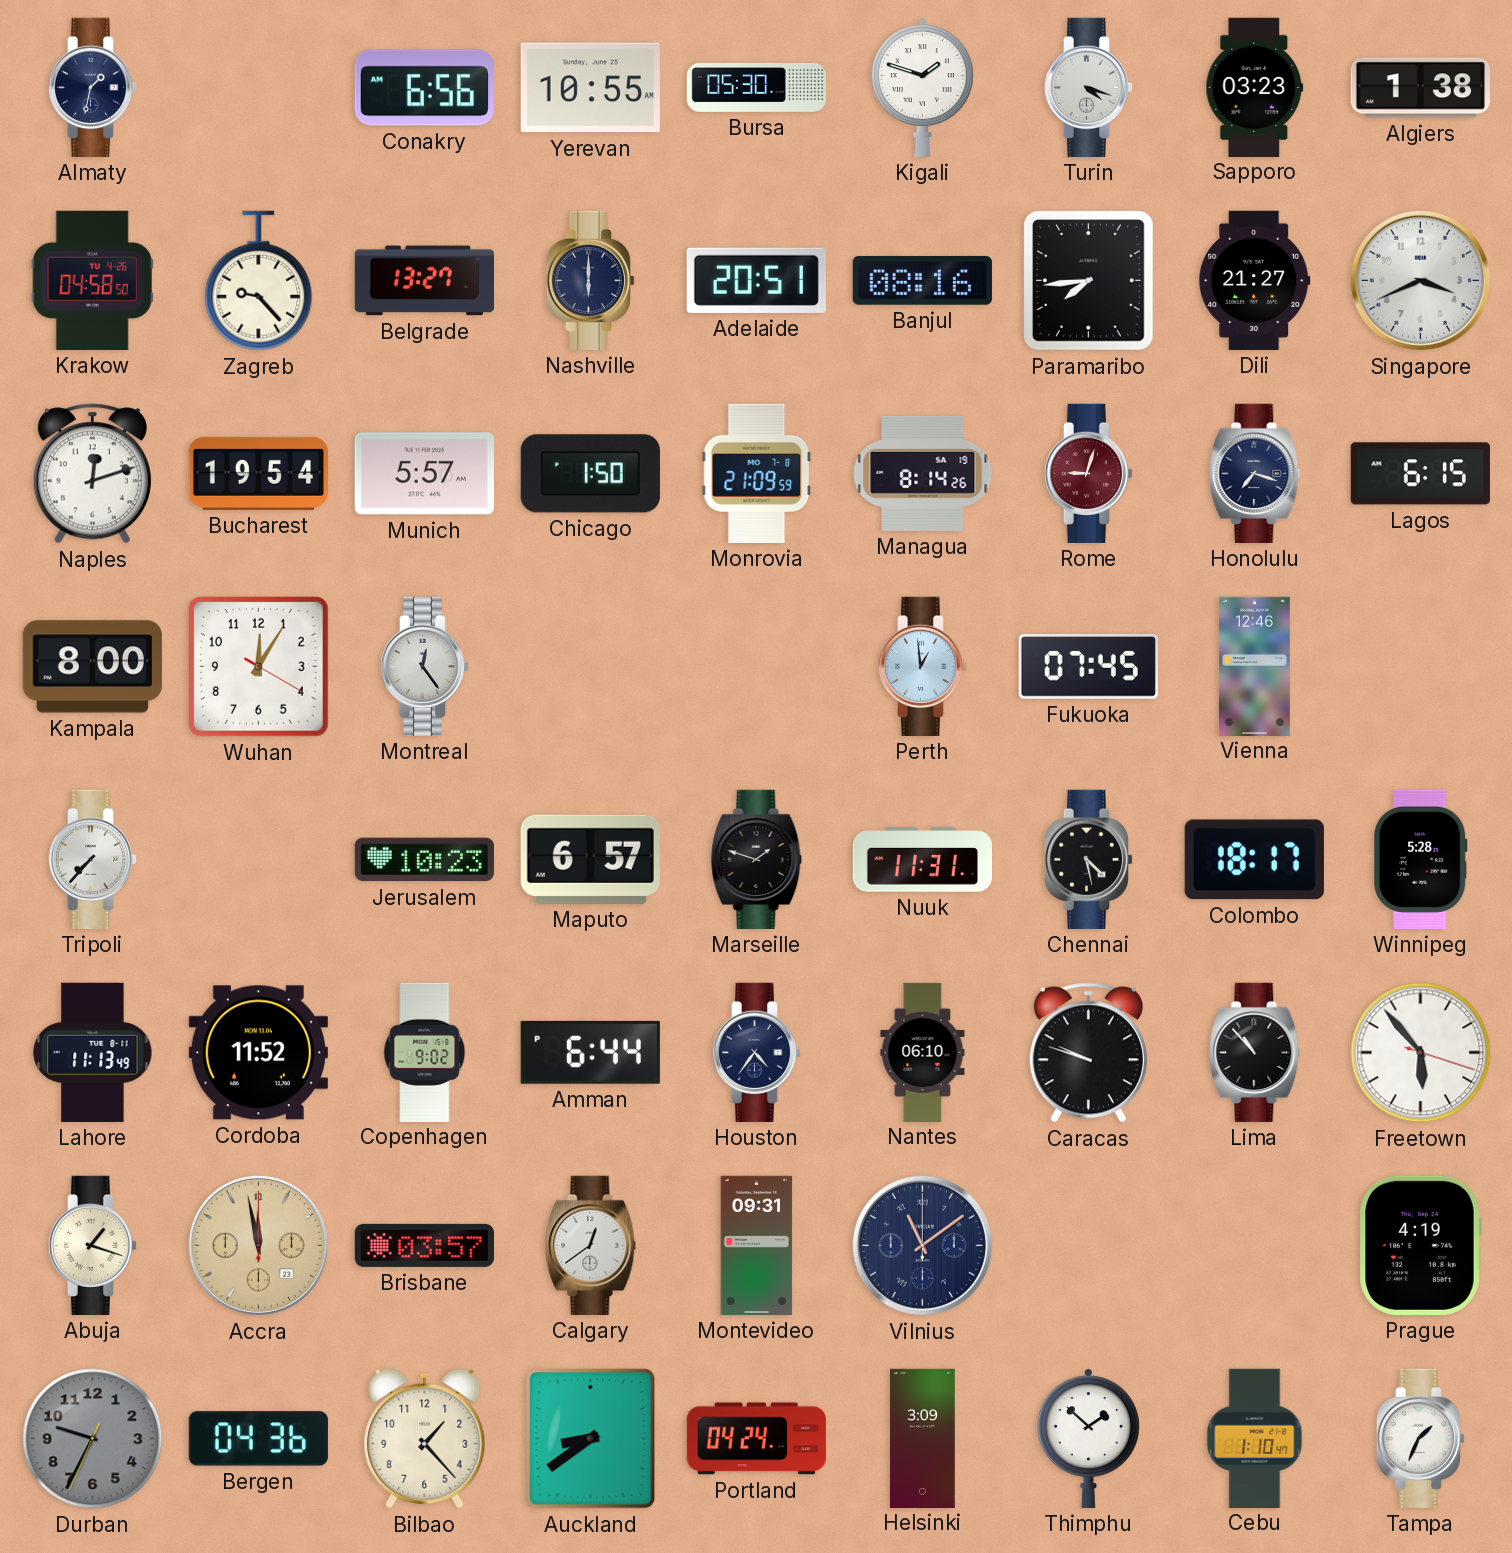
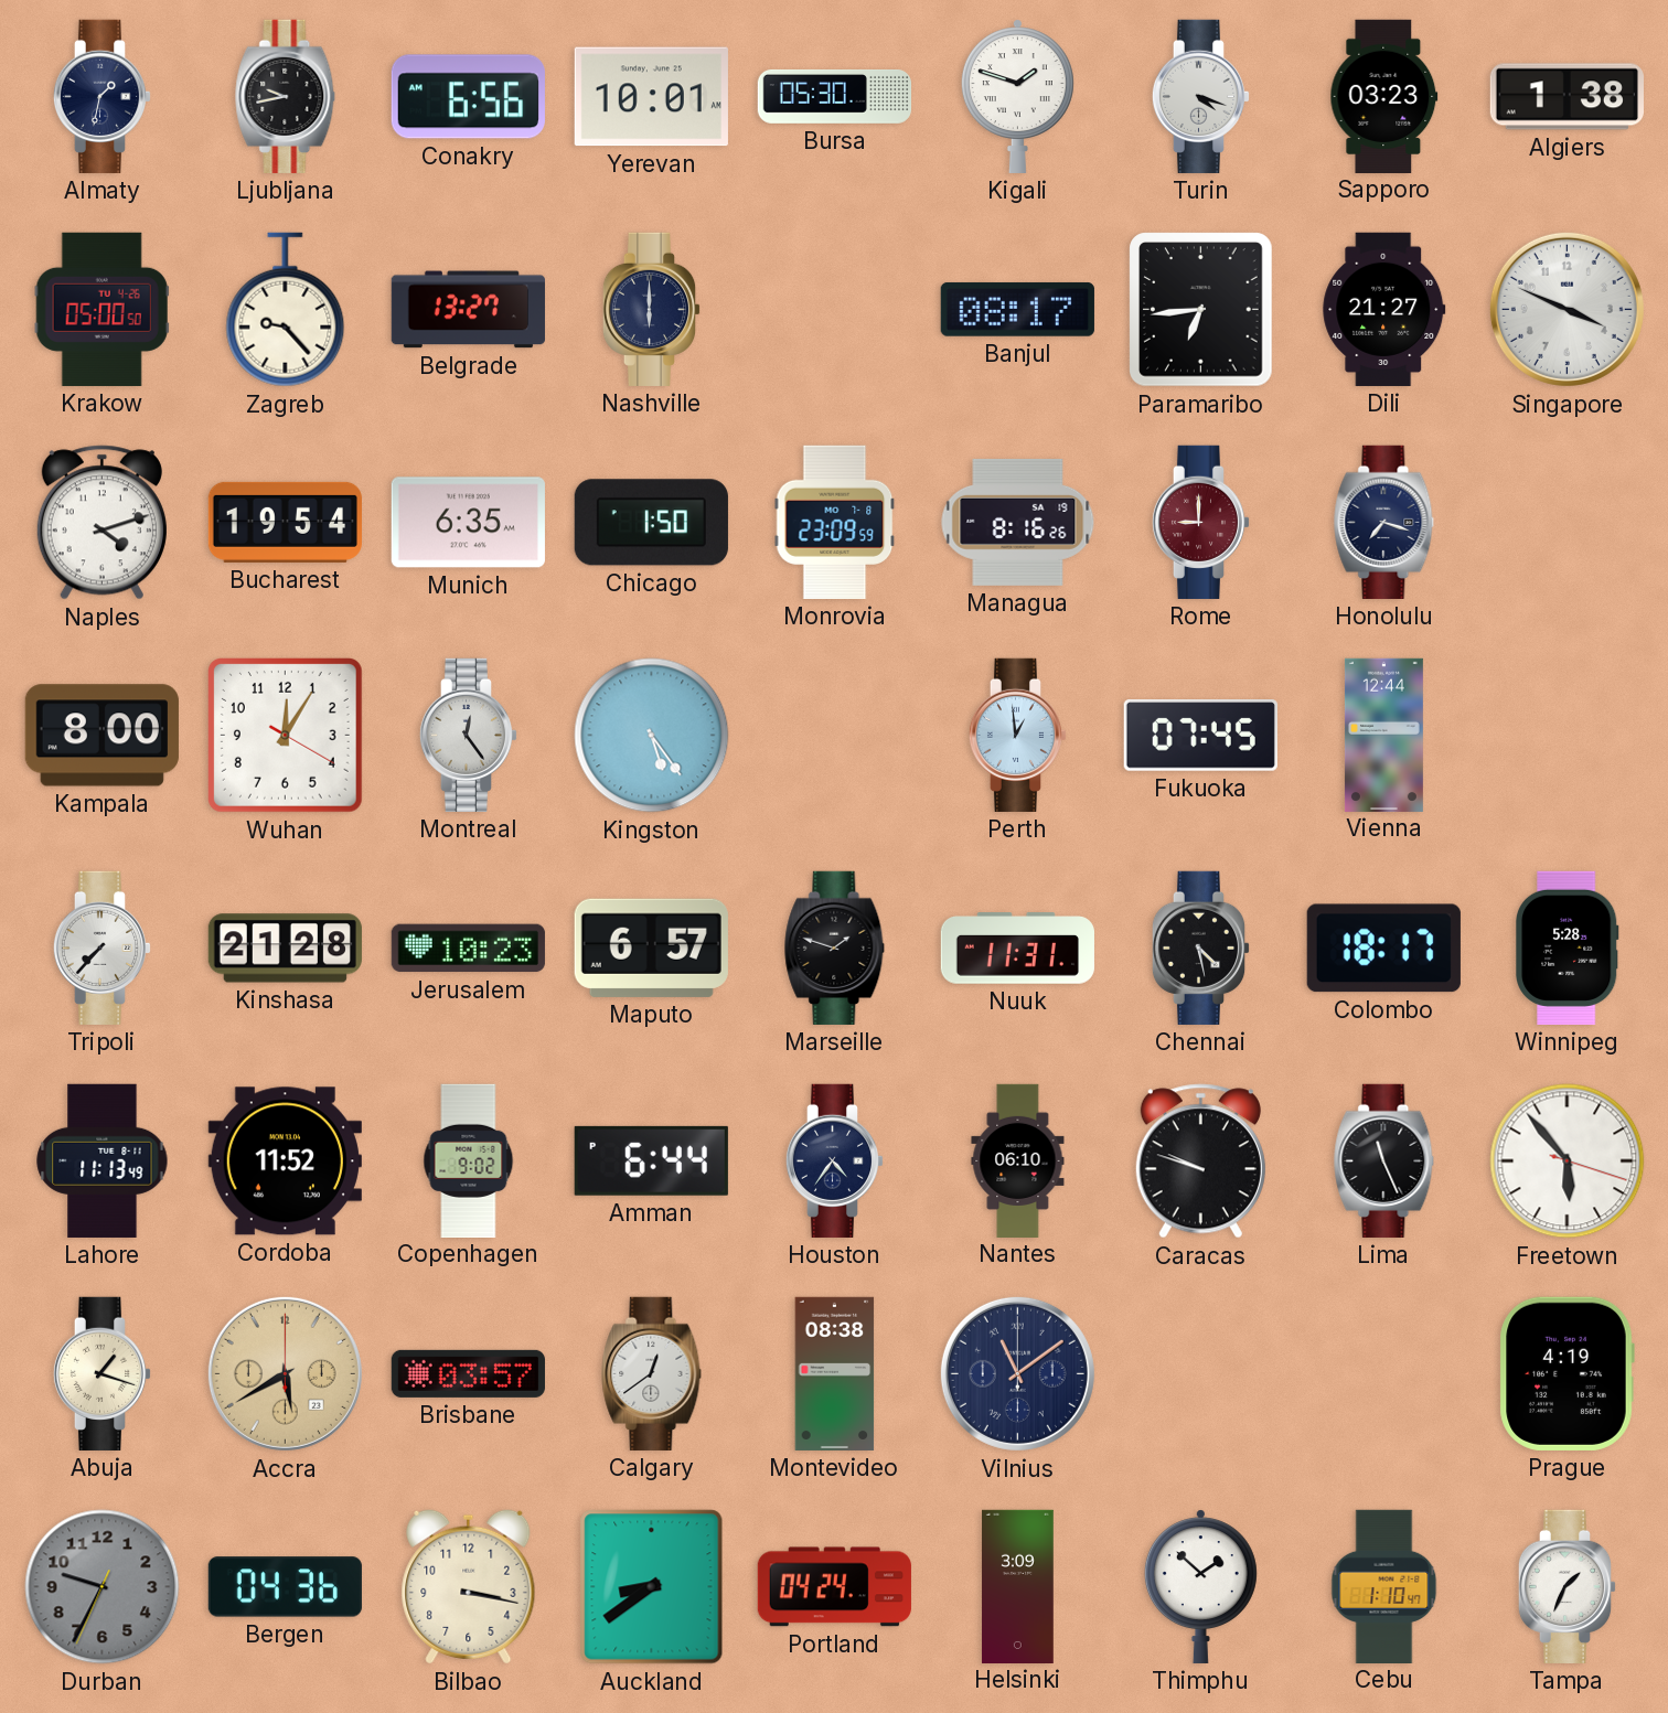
Ljubljana: none -> 9:43 (286, 96)
Yerevan: 10:55 -> 10:01 (651, 97)
Krakow: 04:58 -> 05:00 (101, 309)
Adelaide: 20:51 -> none (756, 280)
Banjul: 08:16 -> 08:17 (1017, 309)
Paramaribo: 7:44 -> 6:44 (1201, 310)
Singapore: 3:41 -> 3:49 (1567, 309)
Naples: 12:12 -> 4:12 (101, 523)
Munich: 5:57 -> 6:35 (468, 523)
Monrovia: 21:09 -> 23:09 (835, 522)
Managua: 8:14 -> 8:16 (1018, 522)
Rome: 9:03 -> 9:00 (1201, 522)
Lagos: 6:15 -> none (1420, 474)
Kingston: none -> 5:24 (652, 736)
Vienna: 12:46 -> 12:44 (1383, 735)
Kinshasa: none -> 21:28 (285, 949)
Lima: 10:53 -> 11:26 (1384, 1160)
Accra: 11:58 -> 5:40 (285, 1373)
Montevideo: 09:31 -> 08:38 (835, 1373)
Bilbao: 1:23 -> 3:17 (469, 1587)
